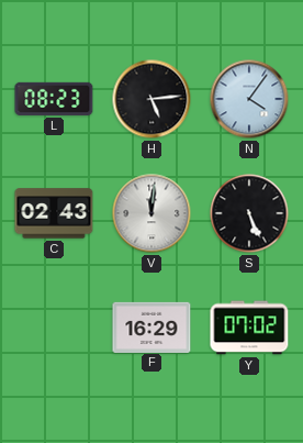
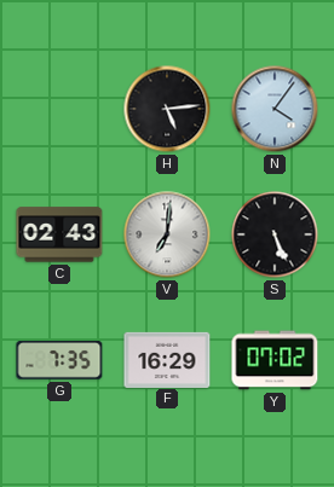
L: 08:23 -> none (54, 99)
V: 12:01 -> 7:01 (167, 234)
G: none -> 7:35 (59, 361)
